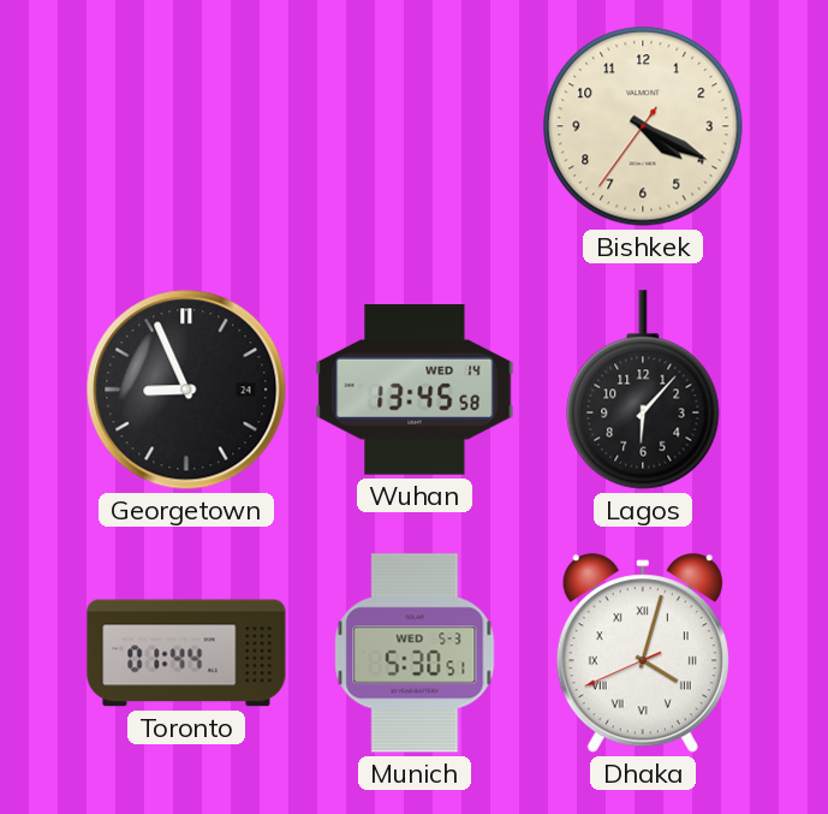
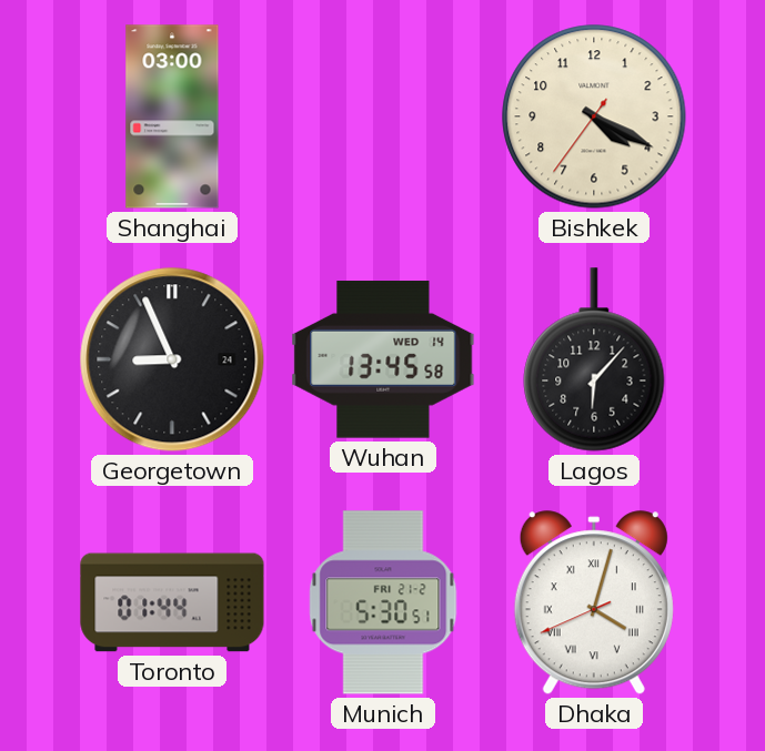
Shanghai: none -> 03:00 (172, 116)
Munich date: WED 5-3 -> FRI 21-2 (383, 602)
